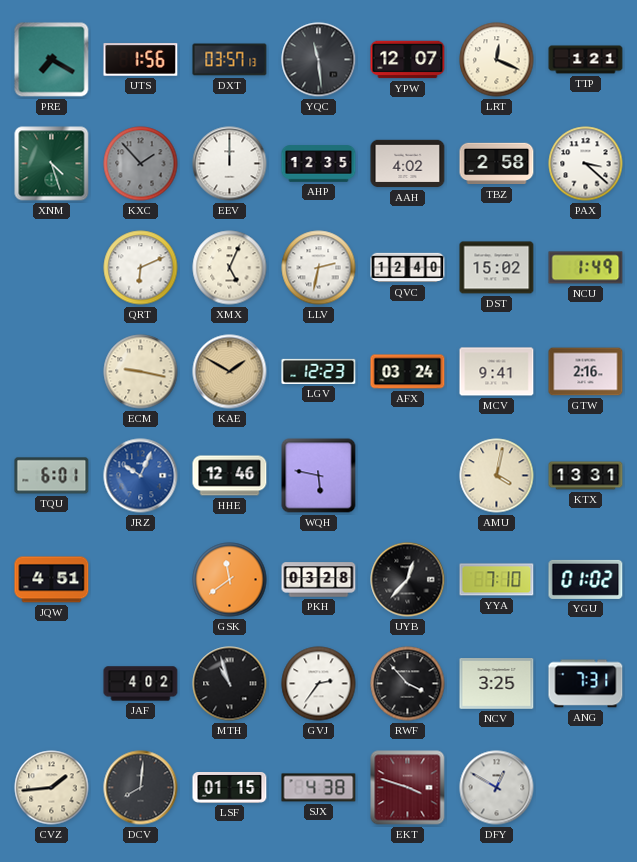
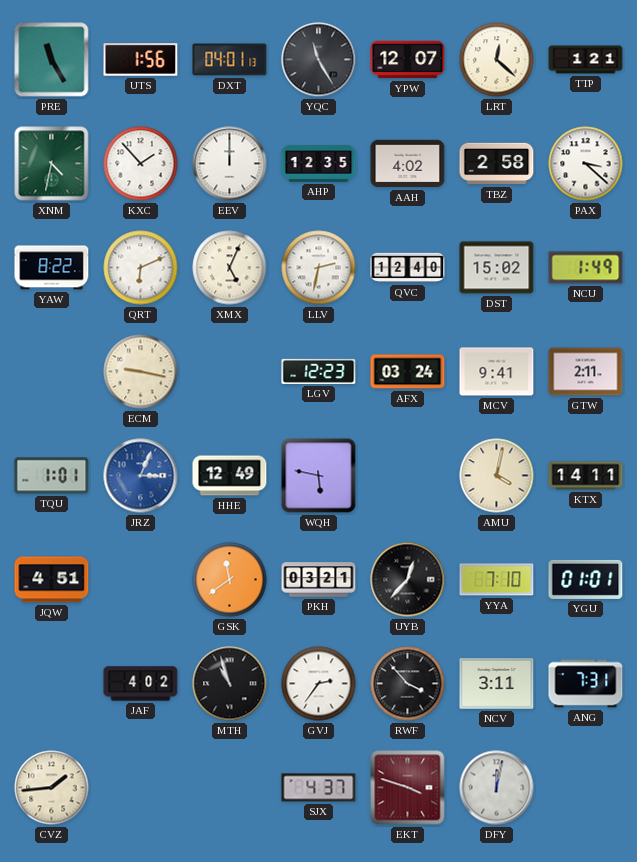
PRE: 7:20 -> 11:25 (52, 60)
DXT: 03:57 -> 04:01 (230, 60)
YQC: 11:29 -> 11:25 (319, 60)
LRT: 12:19 -> 12:22 (497, 60)
XNM: 4:27 -> 4:32 (52, 164)
KXC dial: grey -> white (141, 164)
YAW: none -> 8:22 (52, 268)
KAE: 1:50 -> none (230, 372)
GTW: 2:16 -> 2:11 (586, 372)
TQU: 6:01 -> 1:01 (52, 476)
JRZ: 10:04 -> 3:04 (141, 476)
HHE: 12:46 -> 12:49 (230, 476)
KTX: 13:31 -> 14:11 (586, 476)
PKH: 03:28 -> 03:21 (319, 580)
YGU: 01:02 -> 01:01 (586, 579)
NCV: 3:25 -> 3:11 (497, 684)
DCV: 8:01 -> none (141, 788)
LSF: 01:15 -> none (230, 788)
SJX: 4:38 -> 4:37 (319, 788)
DFY: 12:50 -> 12:02 (497, 788)
